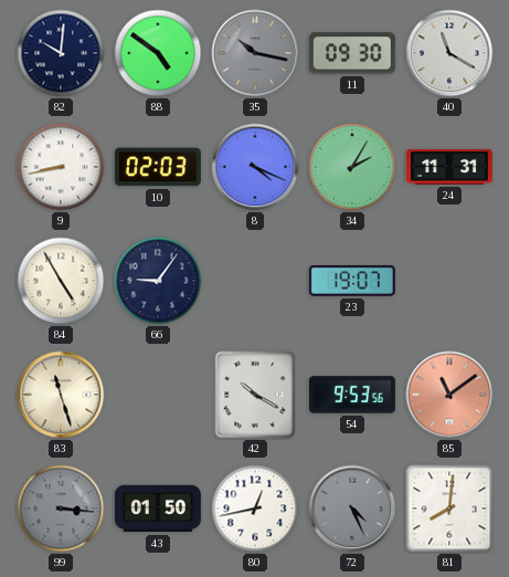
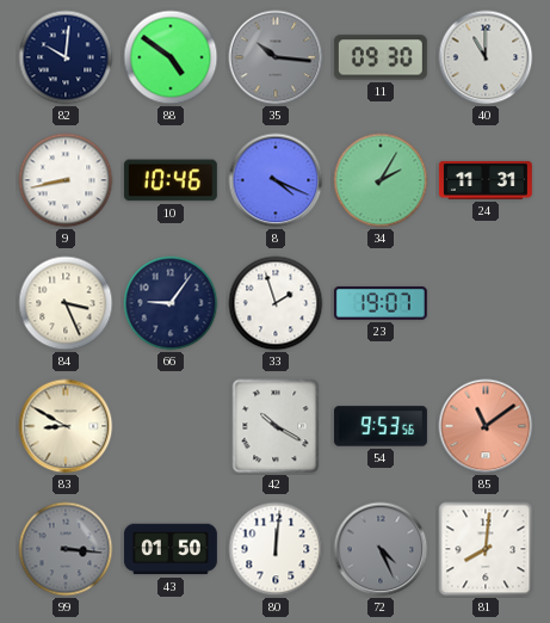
35: 10:17 -> 10:16 (276, 57)
40: 11:20 -> 11:00 (486, 57)
10: 02:03 -> 10:46 (171, 180)
84: 4:55 -> 3:26 (66, 303)
33: none -> 1:57 (276, 303)
83: 11:27 -> 8:50 (66, 426)
80: 12:43 -> 12:01 (276, 549)
